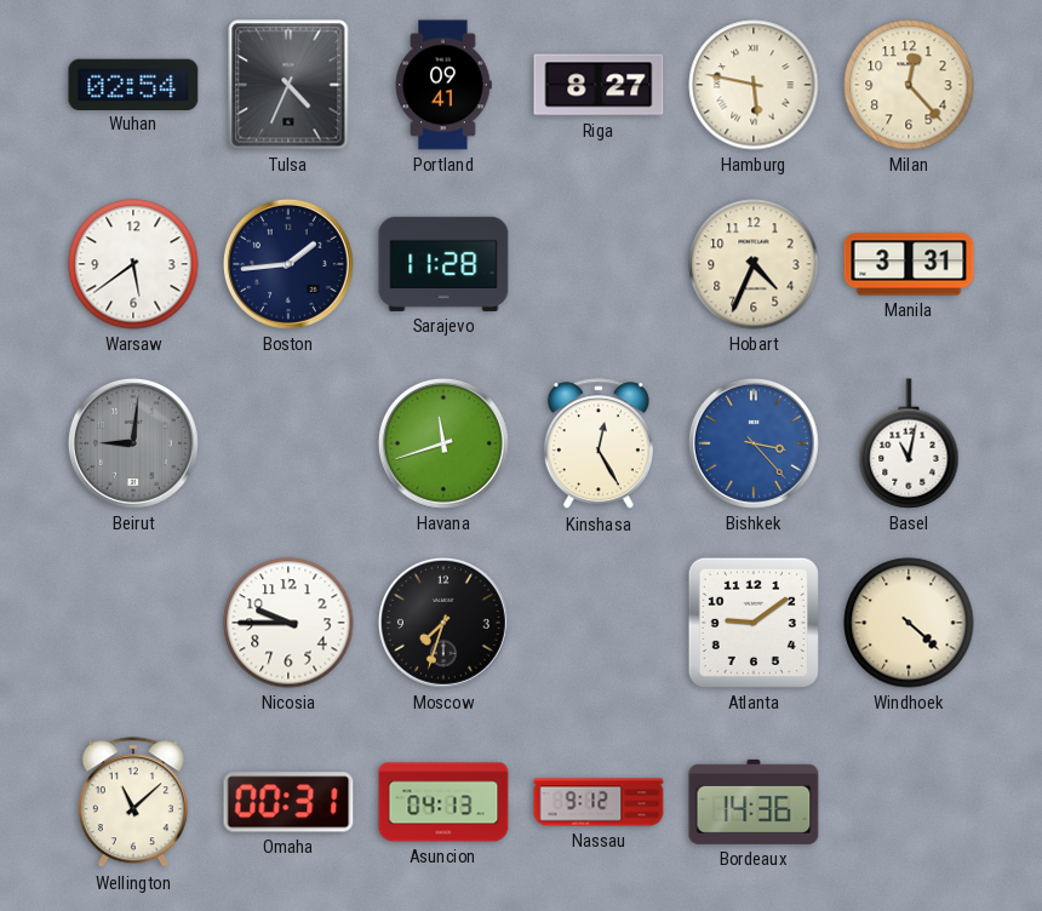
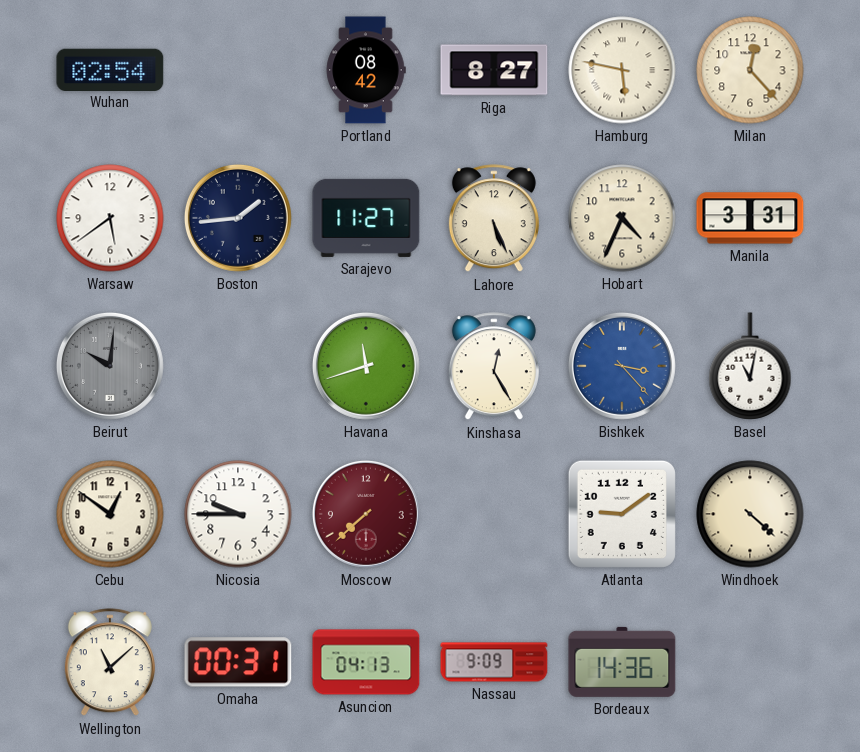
Tulsa: 4:34 -> none (288, 85)
Portland: 09:41 -> 08:42 (366, 70)
Sarajevo: 11:28 -> 11:27 (366, 218)
Lahore: none -> 5:26 (494, 219)
Beirut: 9:01 -> 10:01 (110, 366)
Cebu: none -> 12:51 (110, 514)
Moscow: 7:33 -> 7:38 (366, 514)
Moscow dial: black -> burgundy (366, 514)
Nassau: 9:12 -> 9:09 (494, 662)
